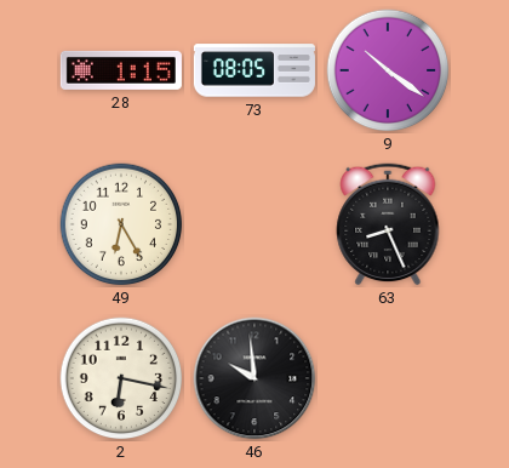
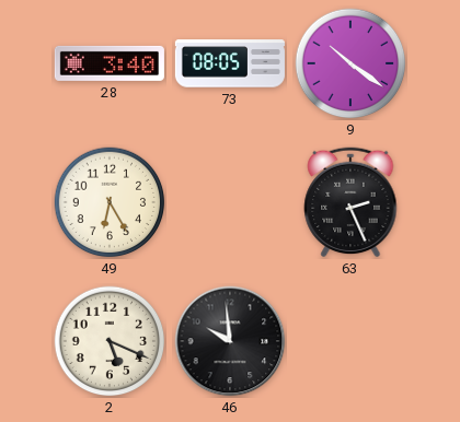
28: 1:15 -> 3:40 (110, 63)
63: 8:26 -> 2:26 (350, 202)
2: 6:17 -> 5:19 (110, 341)
